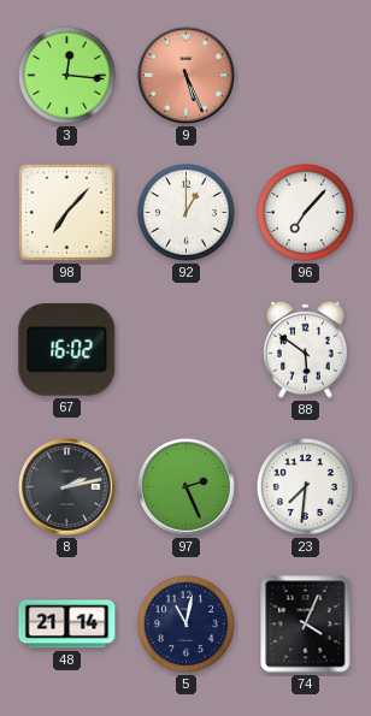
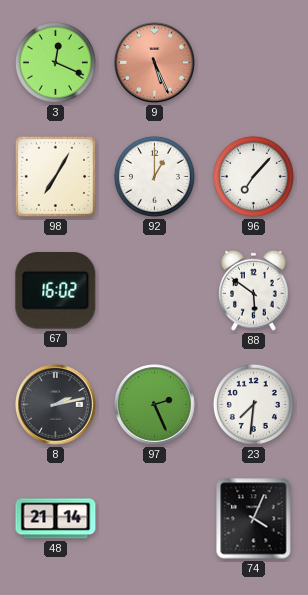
3: 12:16 -> 12:19 (55, 62)
98: 7:07 -> 7:05 (55, 176)
5: 11:02 -> none (185, 623)
